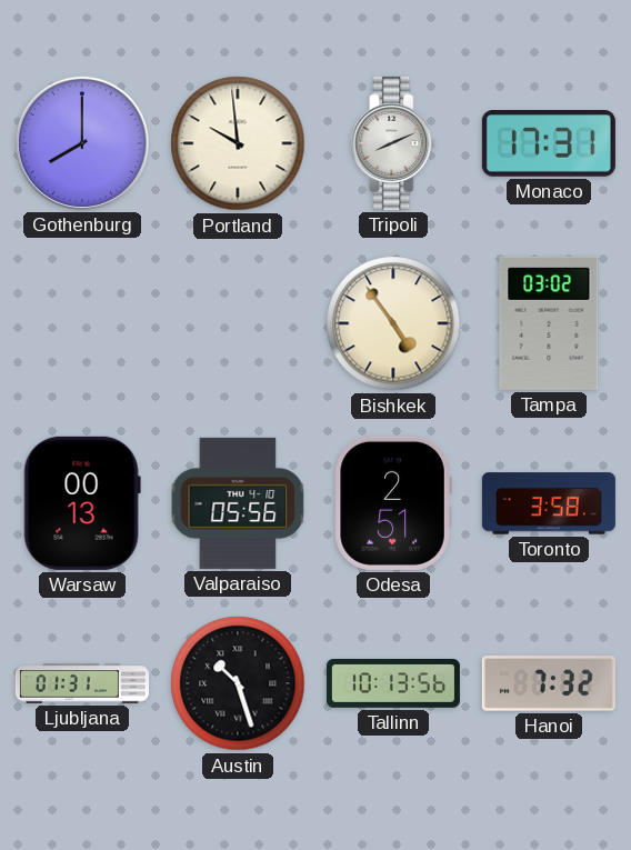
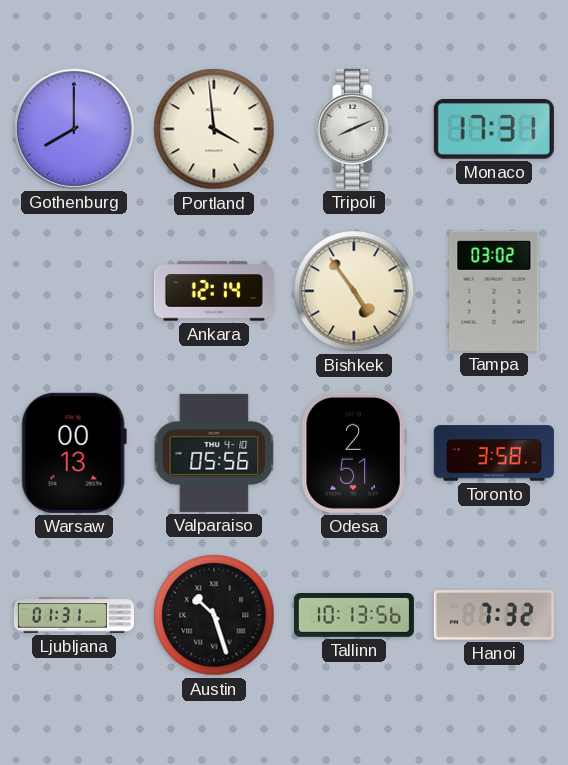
Portland: 9:59 -> 3:59 (214, 129)
Ankara: none -> 12:14 (214, 291)
